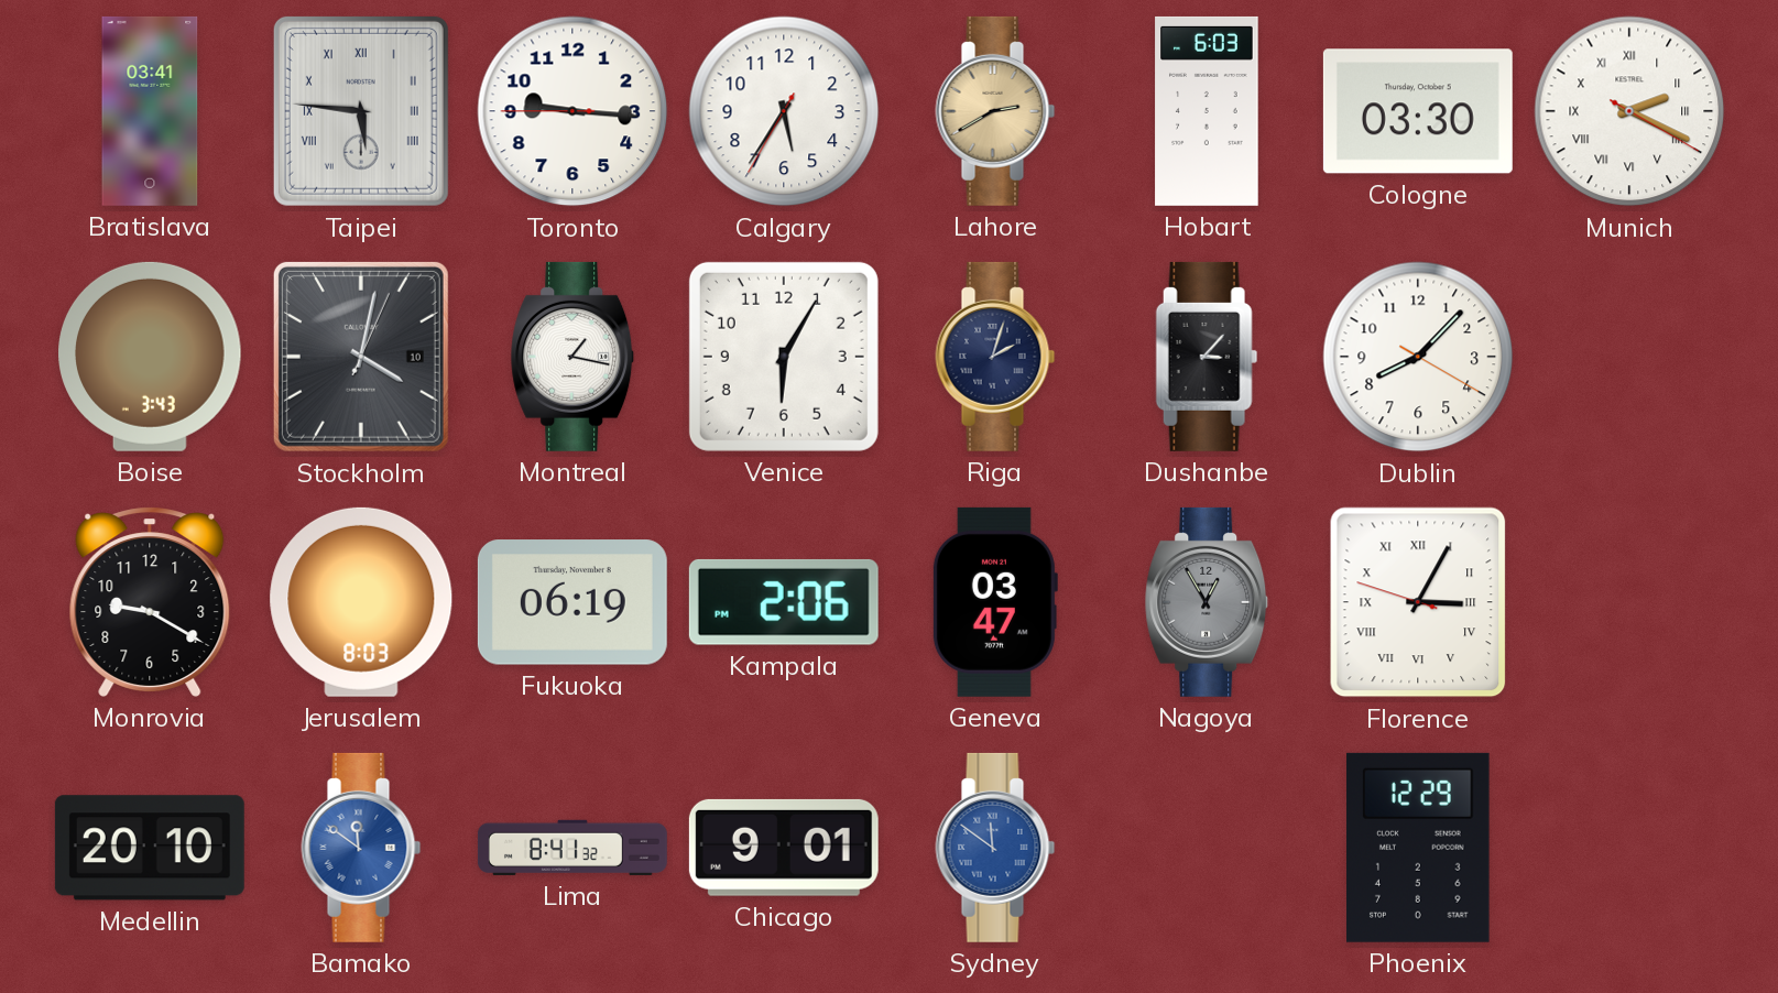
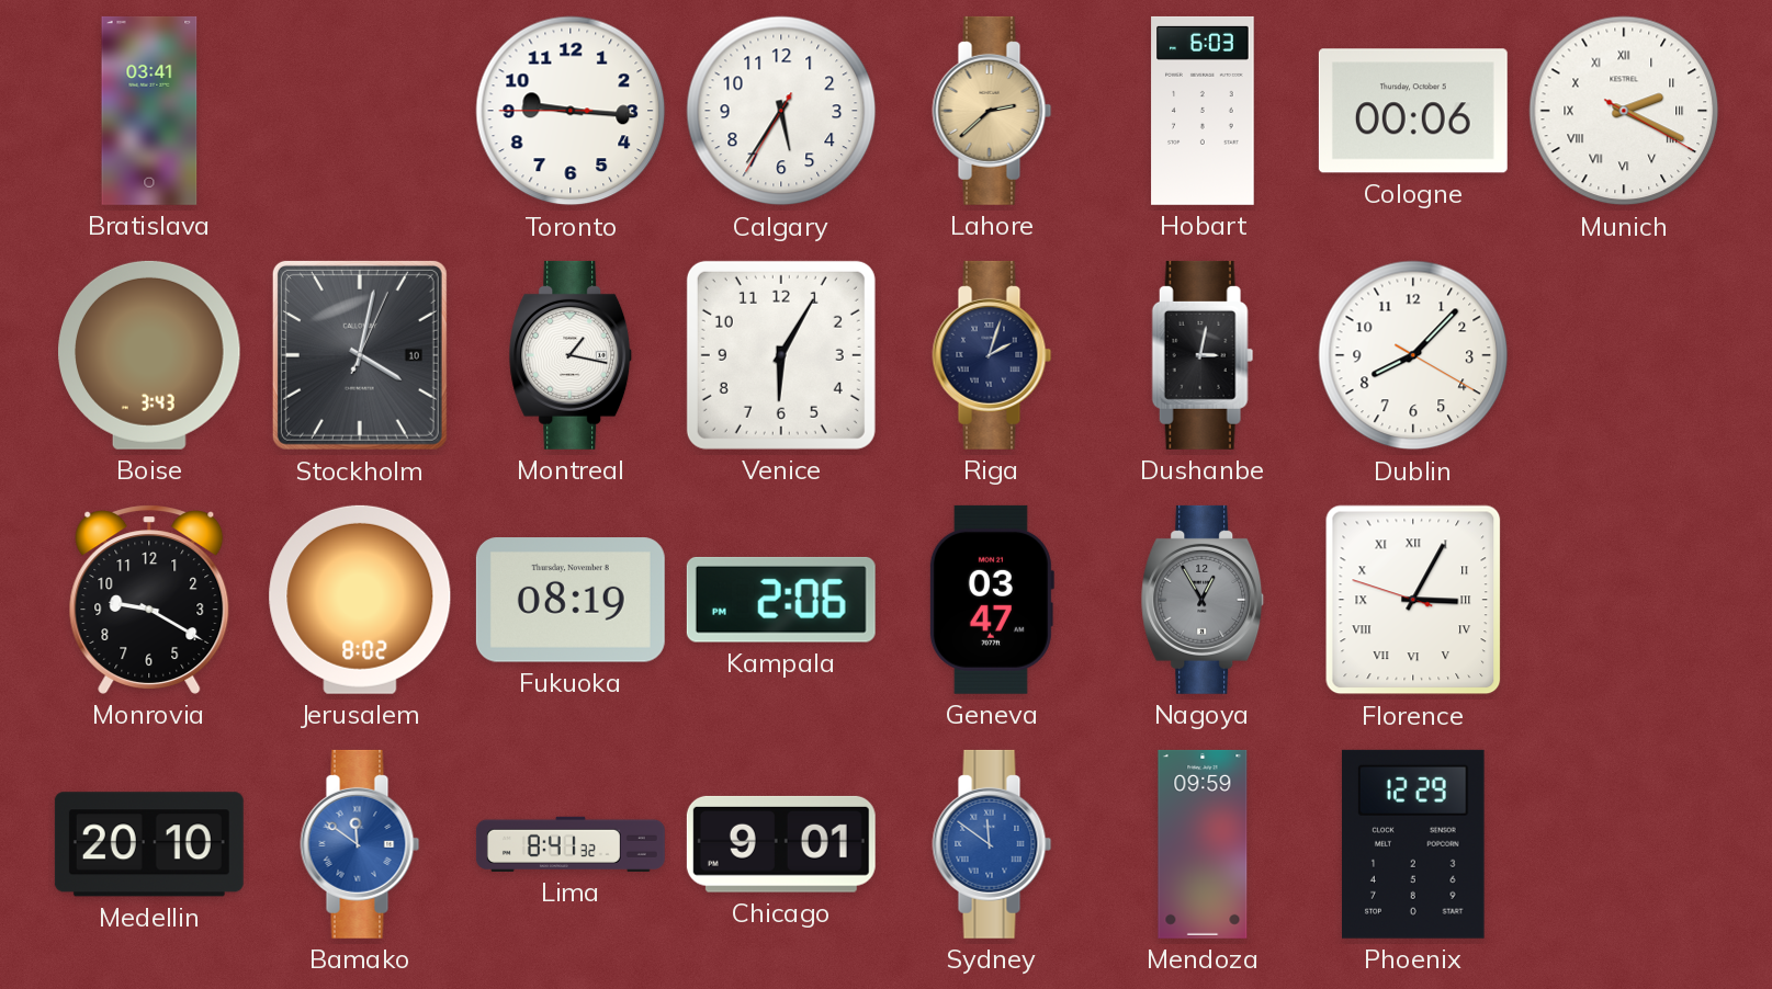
Taipei: 5:46 -> none (361, 111)
Lahore: 2:40 -> 2:38 (992, 111)
Cologne: 03:30 -> 00:06 (1413, 111)
Dushanbe: 3:07 -> 3:02 (1203, 355)
Jerusalem: 8:03 -> 8:02 (360, 600)
Fukuoka: 06:19 -> 08:19 (571, 600)
Mendoza: none -> 09:59 (1203, 844)
